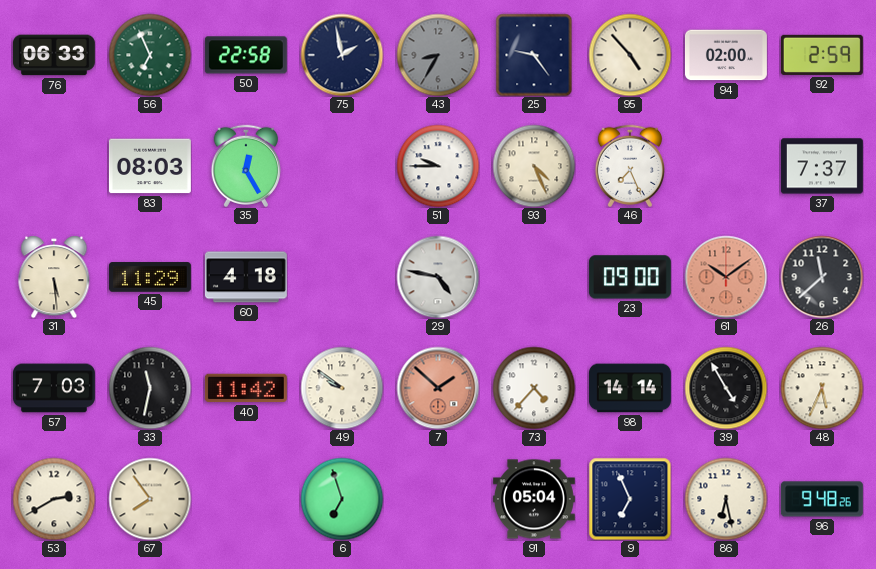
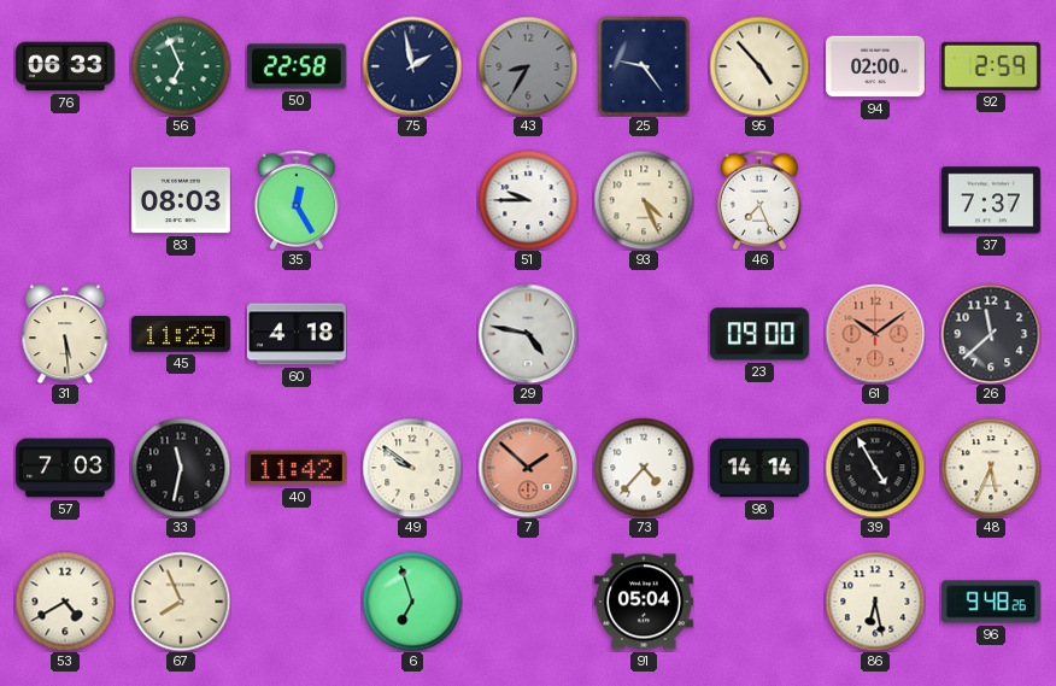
53: 2:40 -> 4:40 (65, 602)
67: 7:54 -> 7:56 (181, 602)
9: 6:56 -> none (630, 499)
